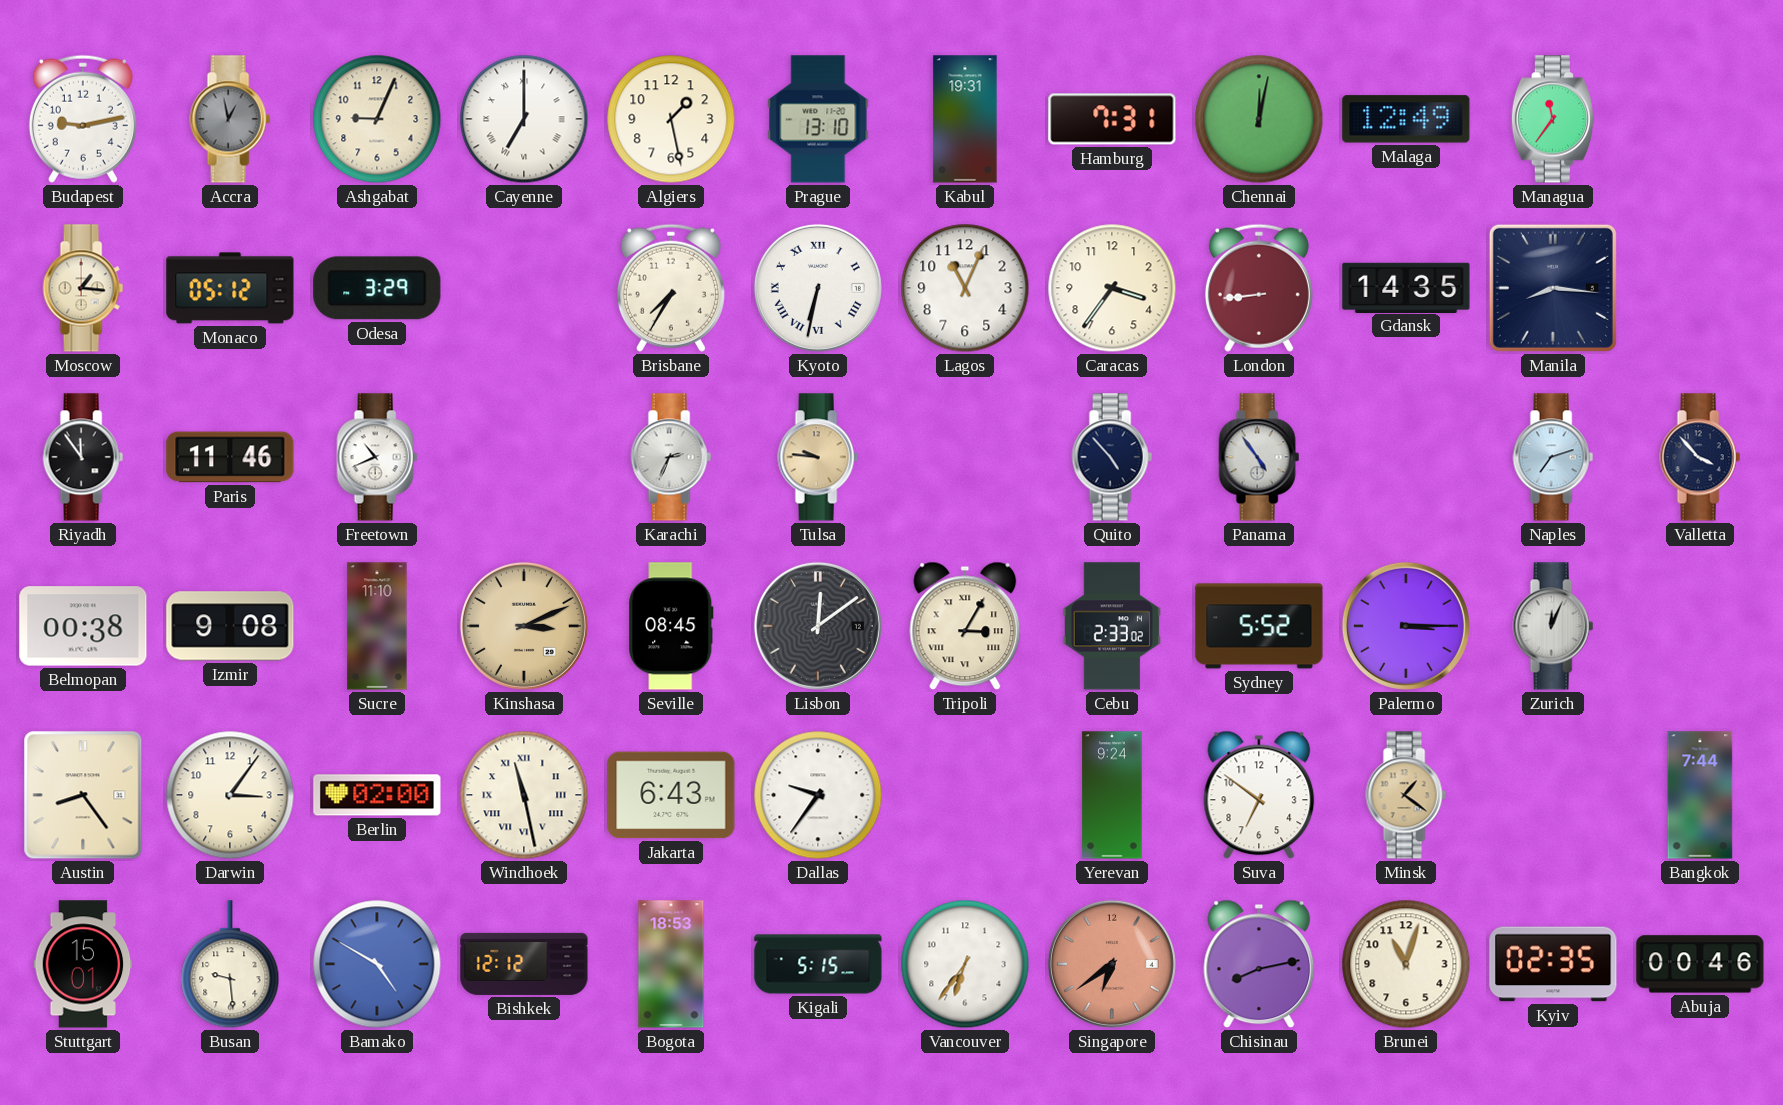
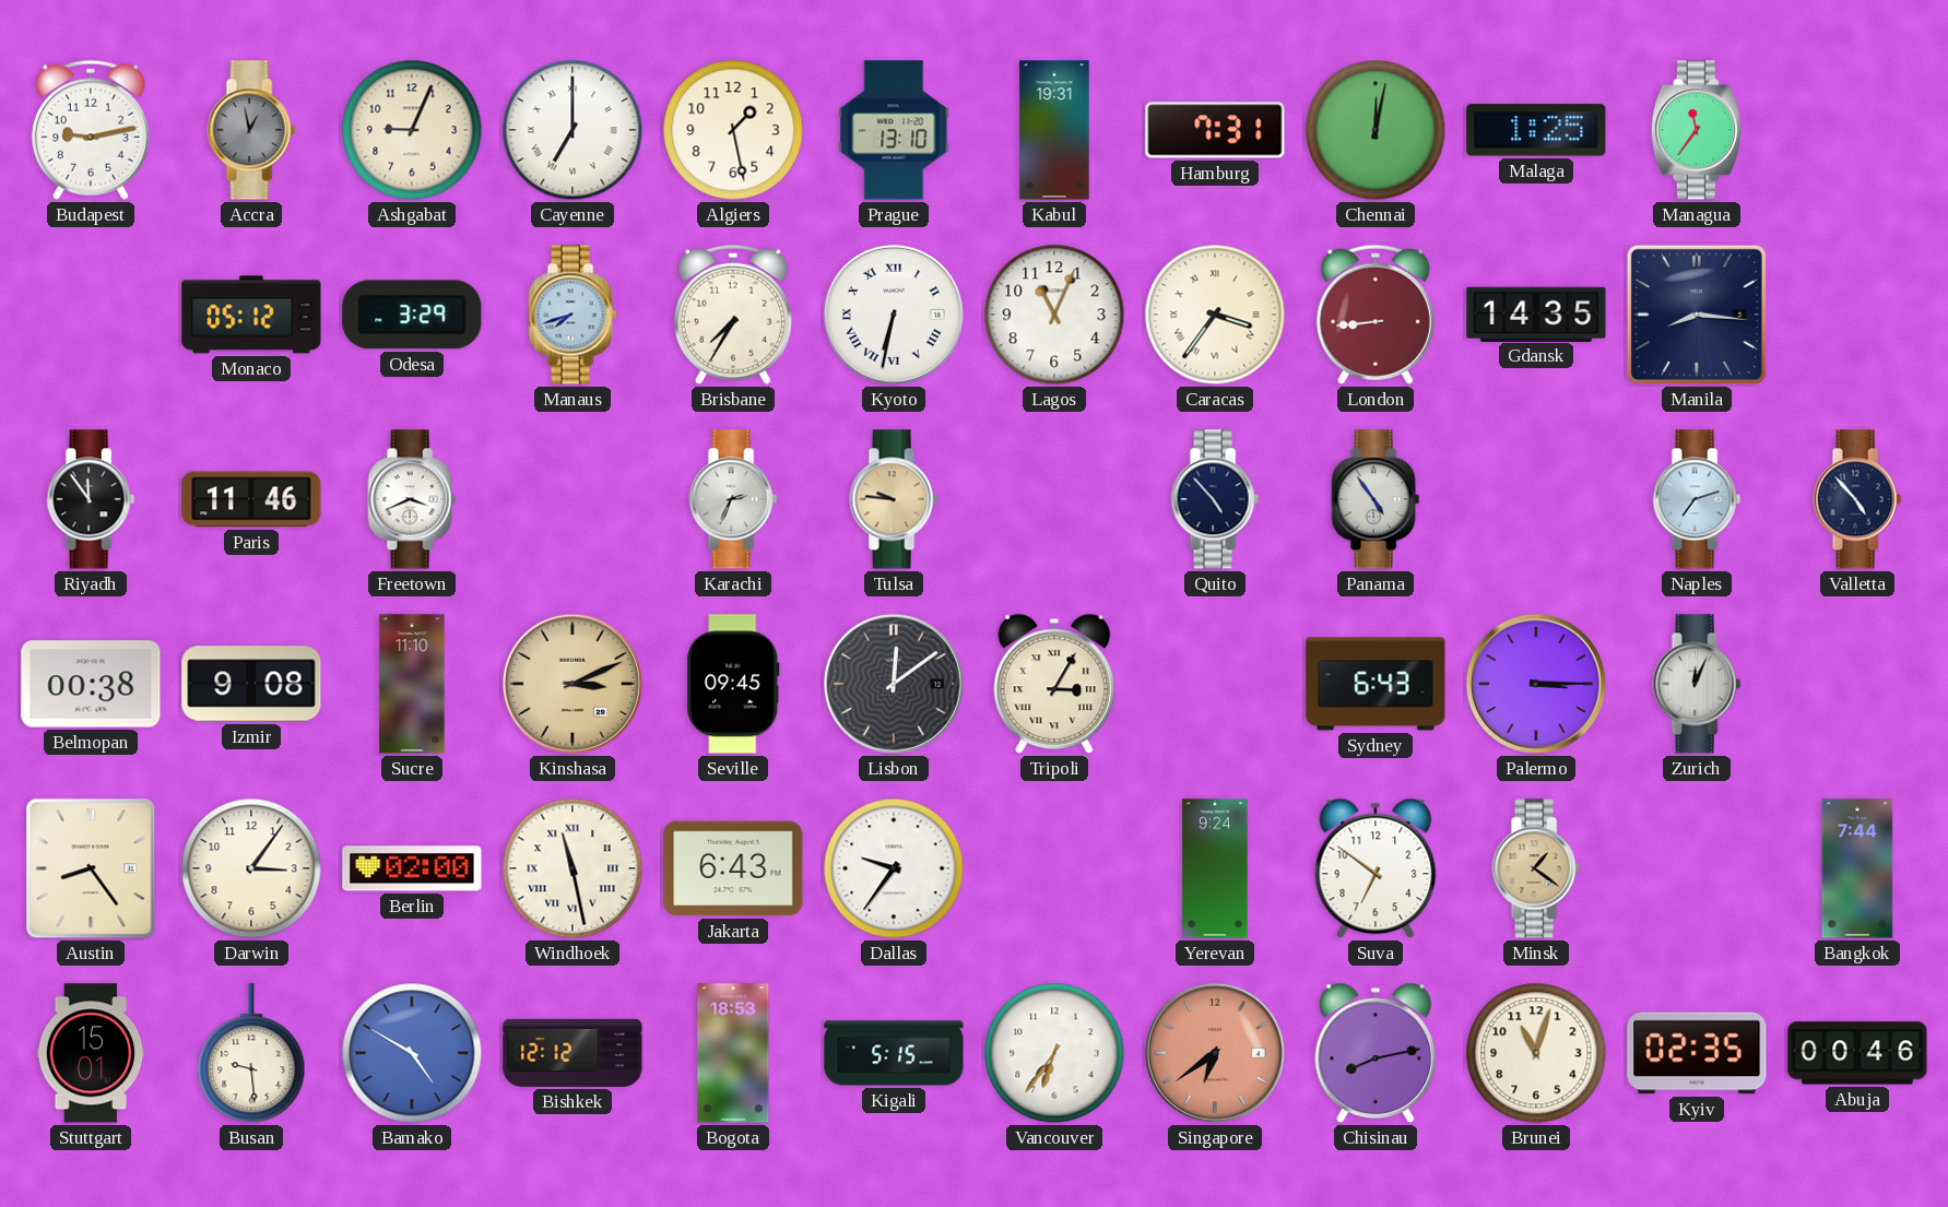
Malaga: 12:49 -> 1:25 (1536, 130)
Moscow: 1:16 -> none (83, 288)
Manaus: none -> 7:42 (572, 315)
Caracas numerals: Arabic -> Roman (1215, 315)
Freetown: 10:41 -> 3:41 (412, 499)
Valletta: 3:53 -> 4:53 (1857, 499)
Seville: 08:45 -> 09:45 (733, 684)
Cebu: 2:33 -> none (1111, 626)
Sydney: 5:52 -> 6:43 (1376, 684)
